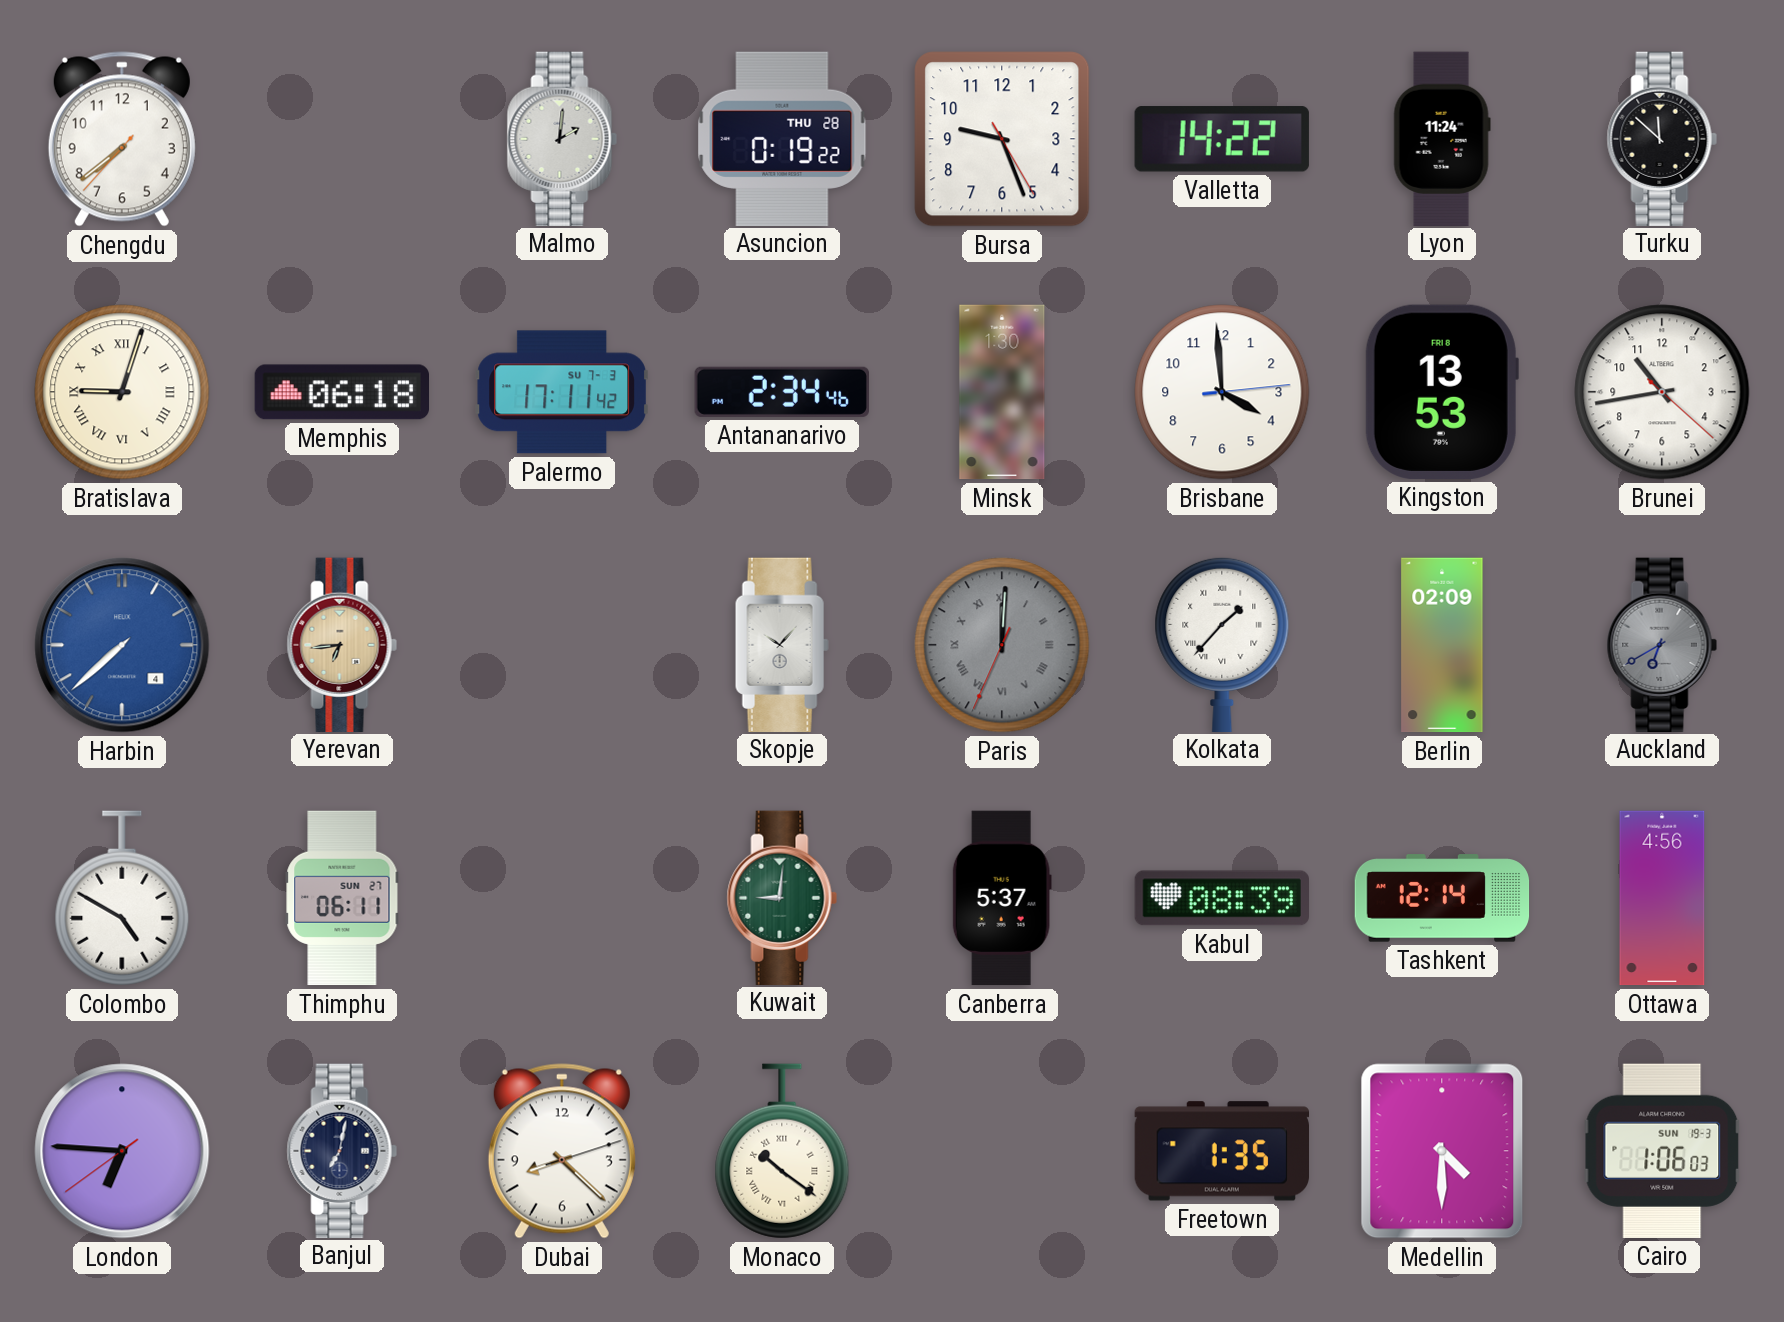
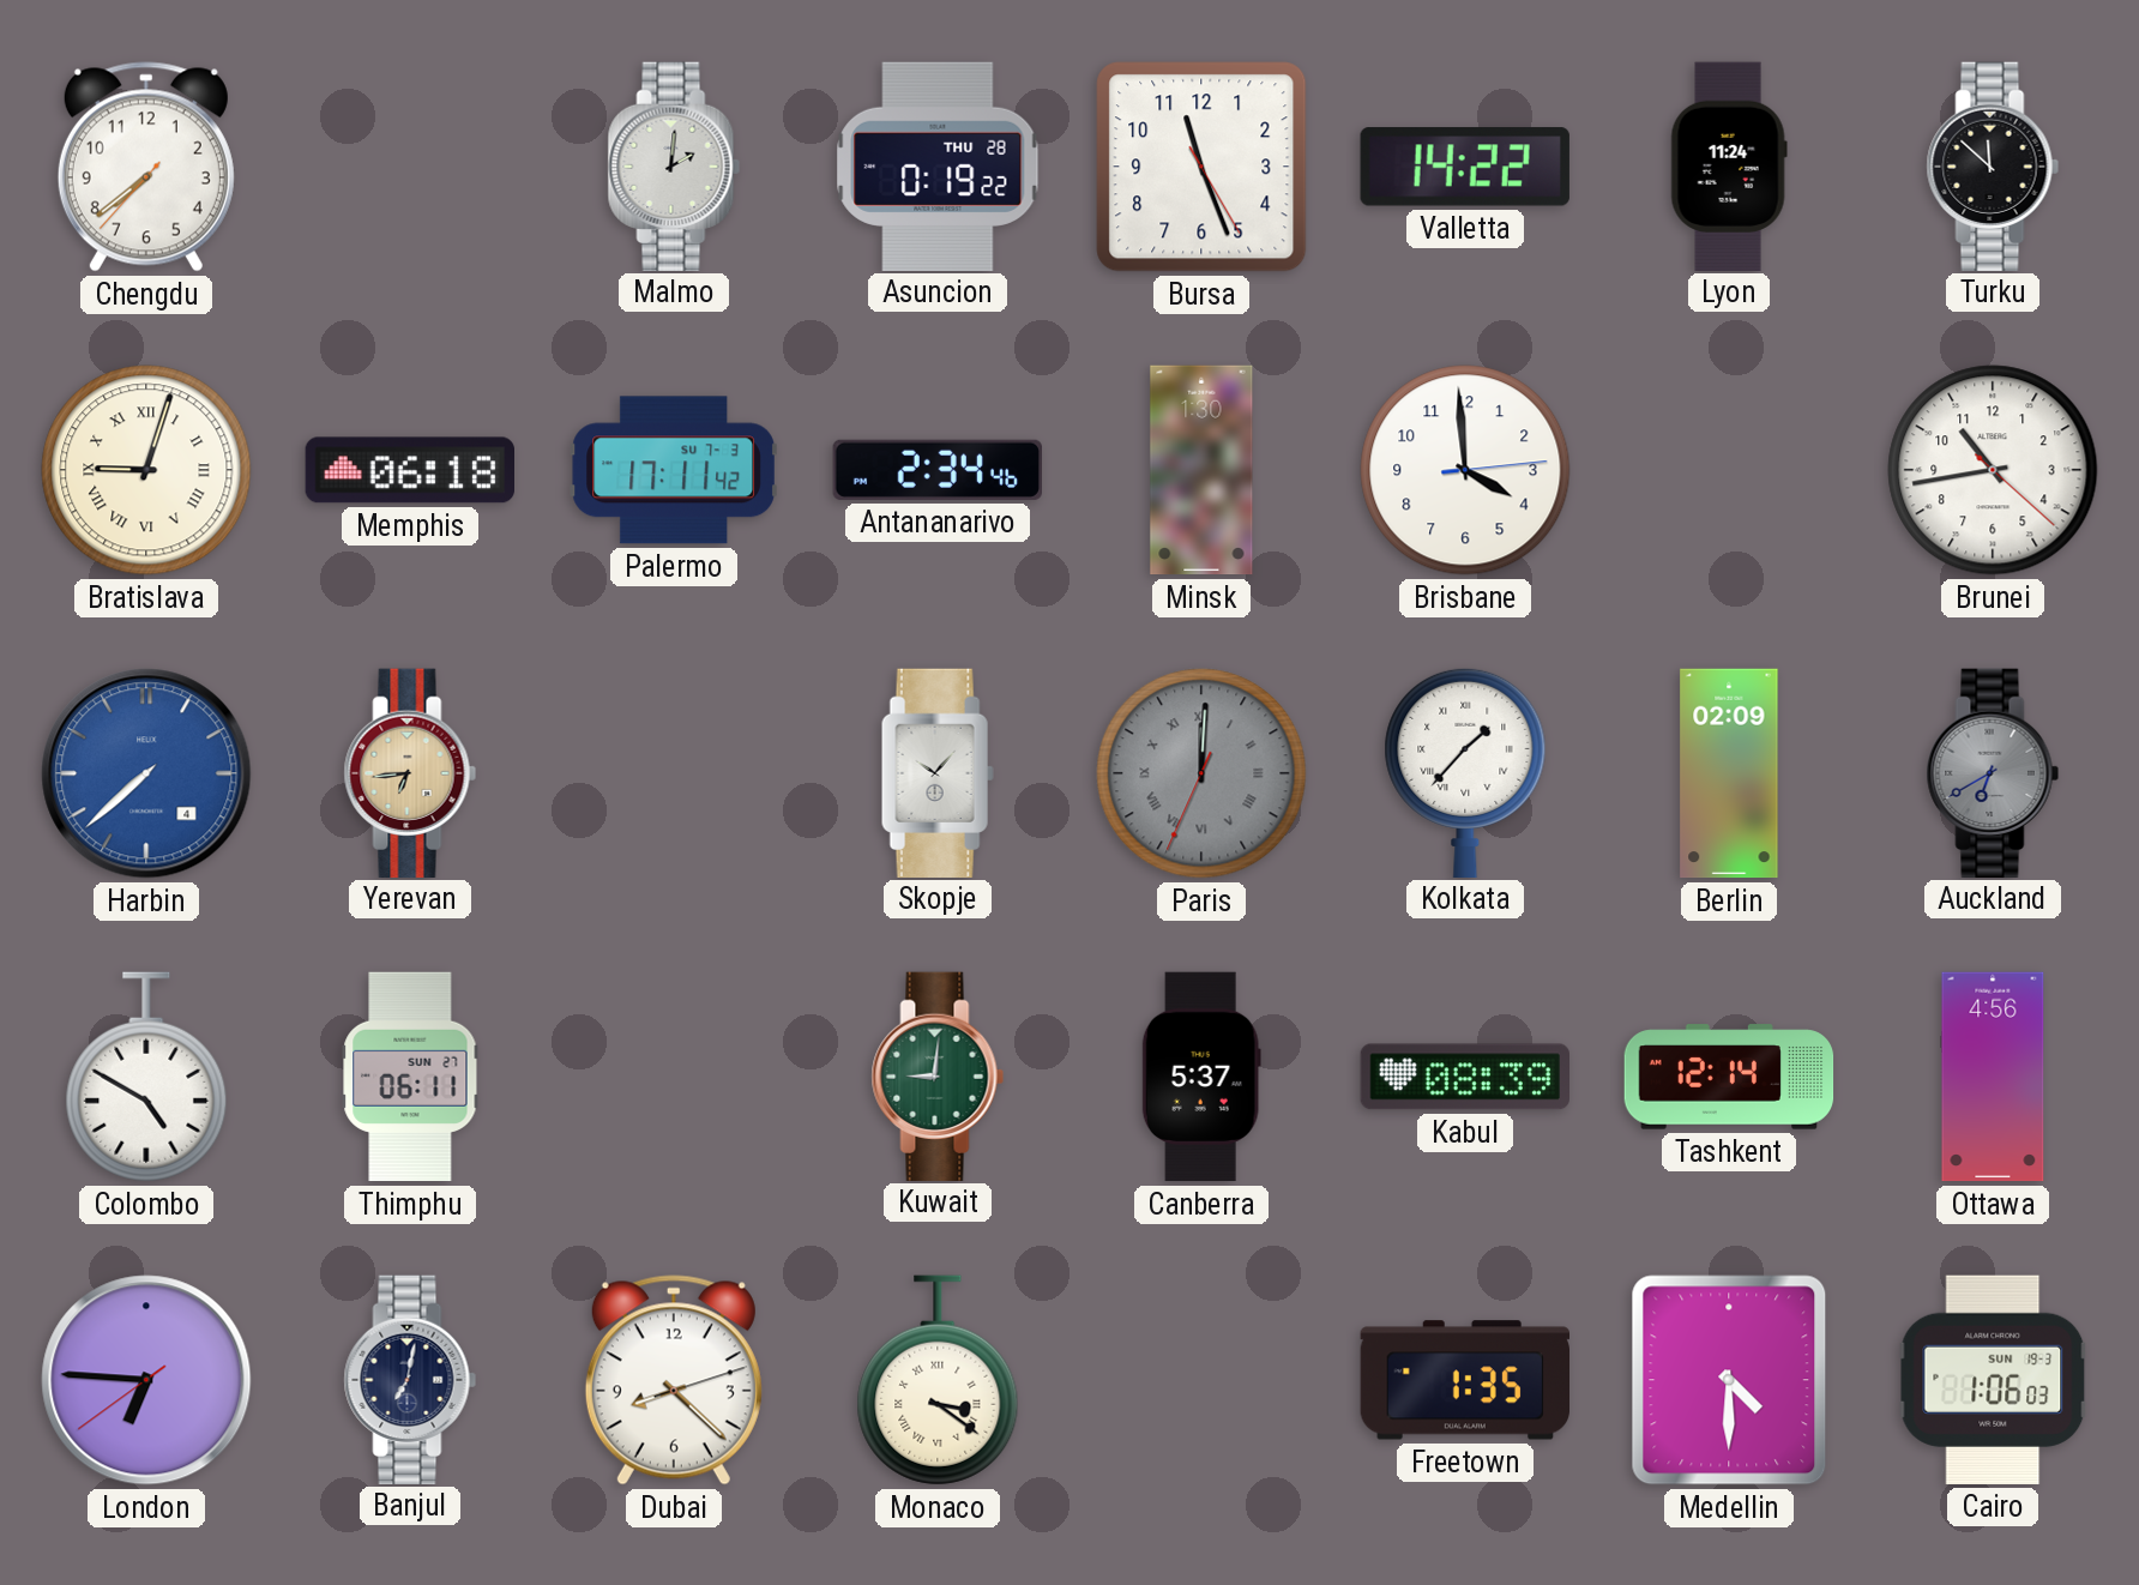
Bursa: 9:26 -> 11:26 (1201, 167)
Kingston: 13:53 -> none (1442, 392)
Monaco: 10:21 -> 3:21 (938, 1380)
